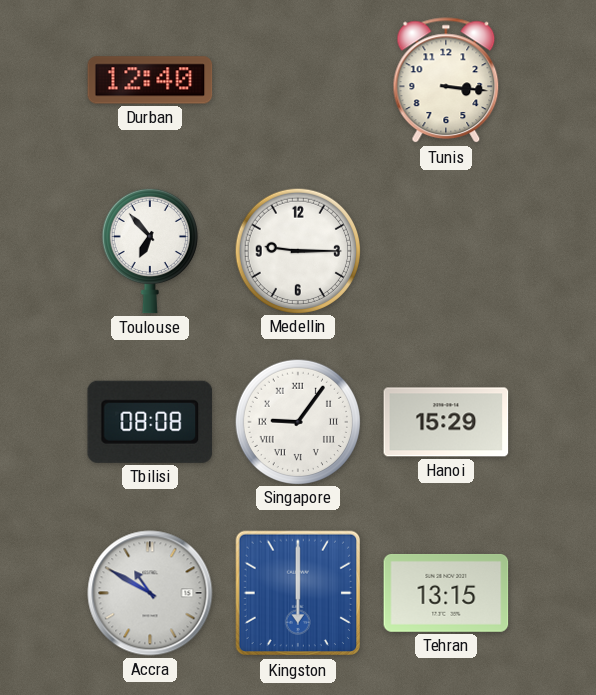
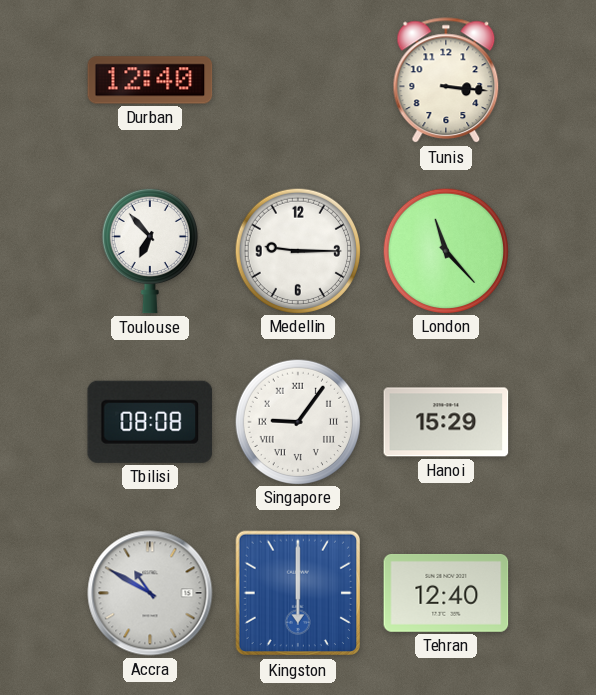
London: none -> 11:23 (445, 250)
Tehran: 13:15 -> 12:40 (446, 593)
